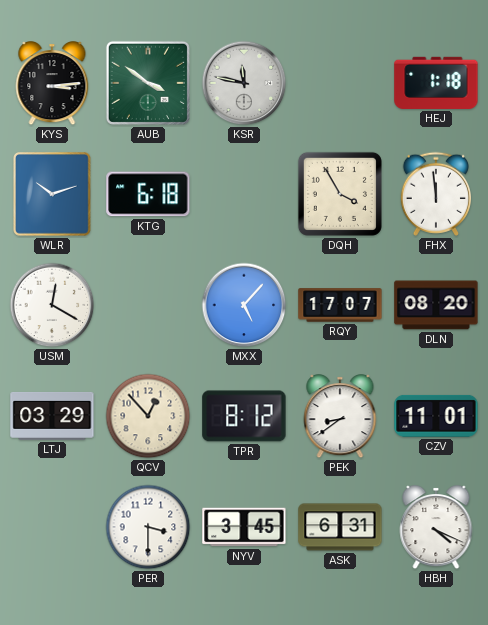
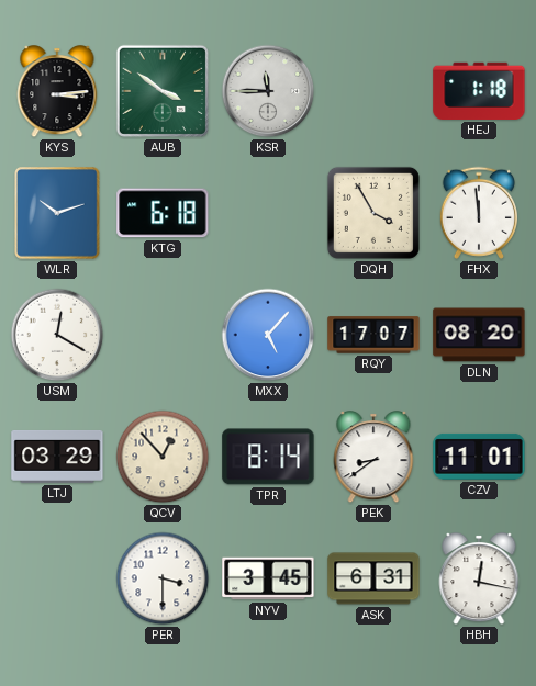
KSR: 11:47 -> 11:45 (268, 91)
TPR: 8:12 -> 8:14 (268, 457)
HBH: 4:19 -> 12:17 (479, 580)
